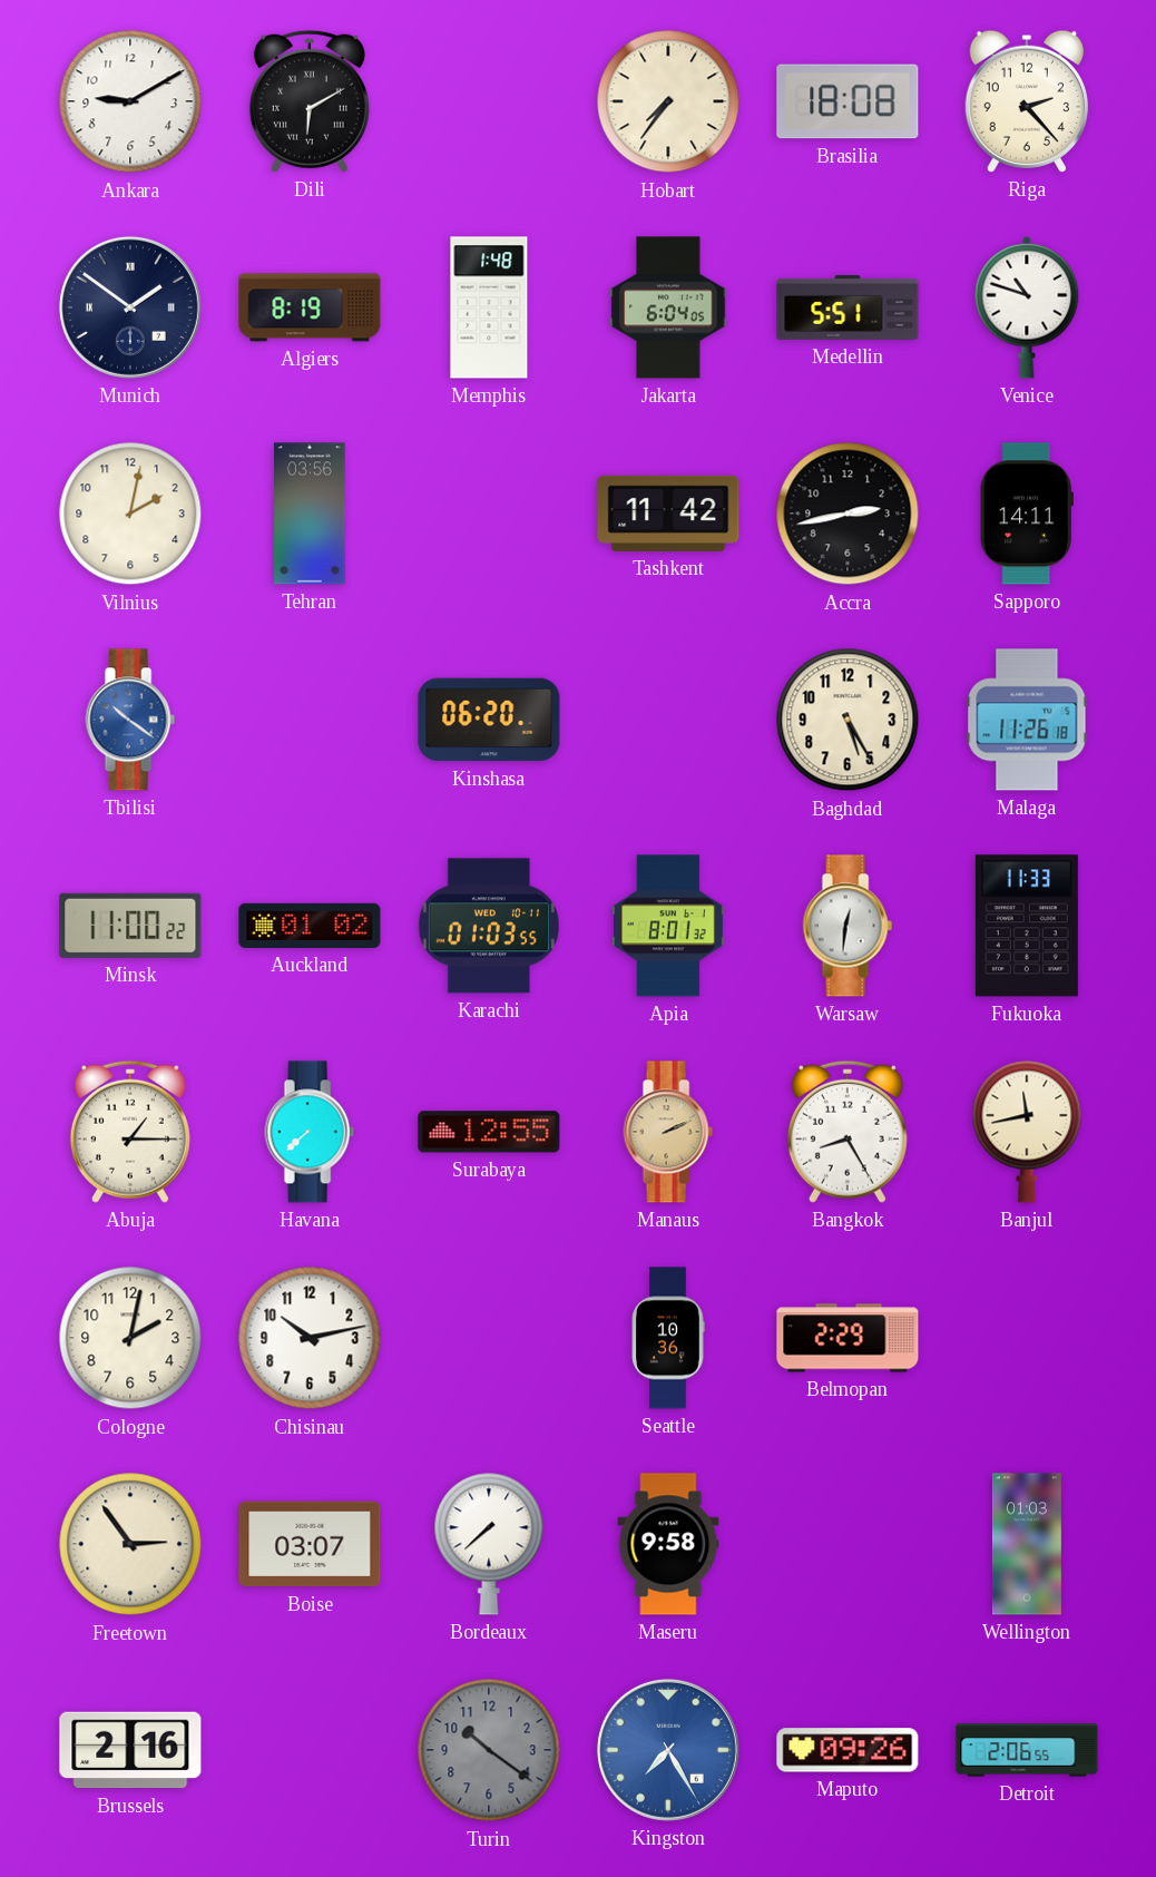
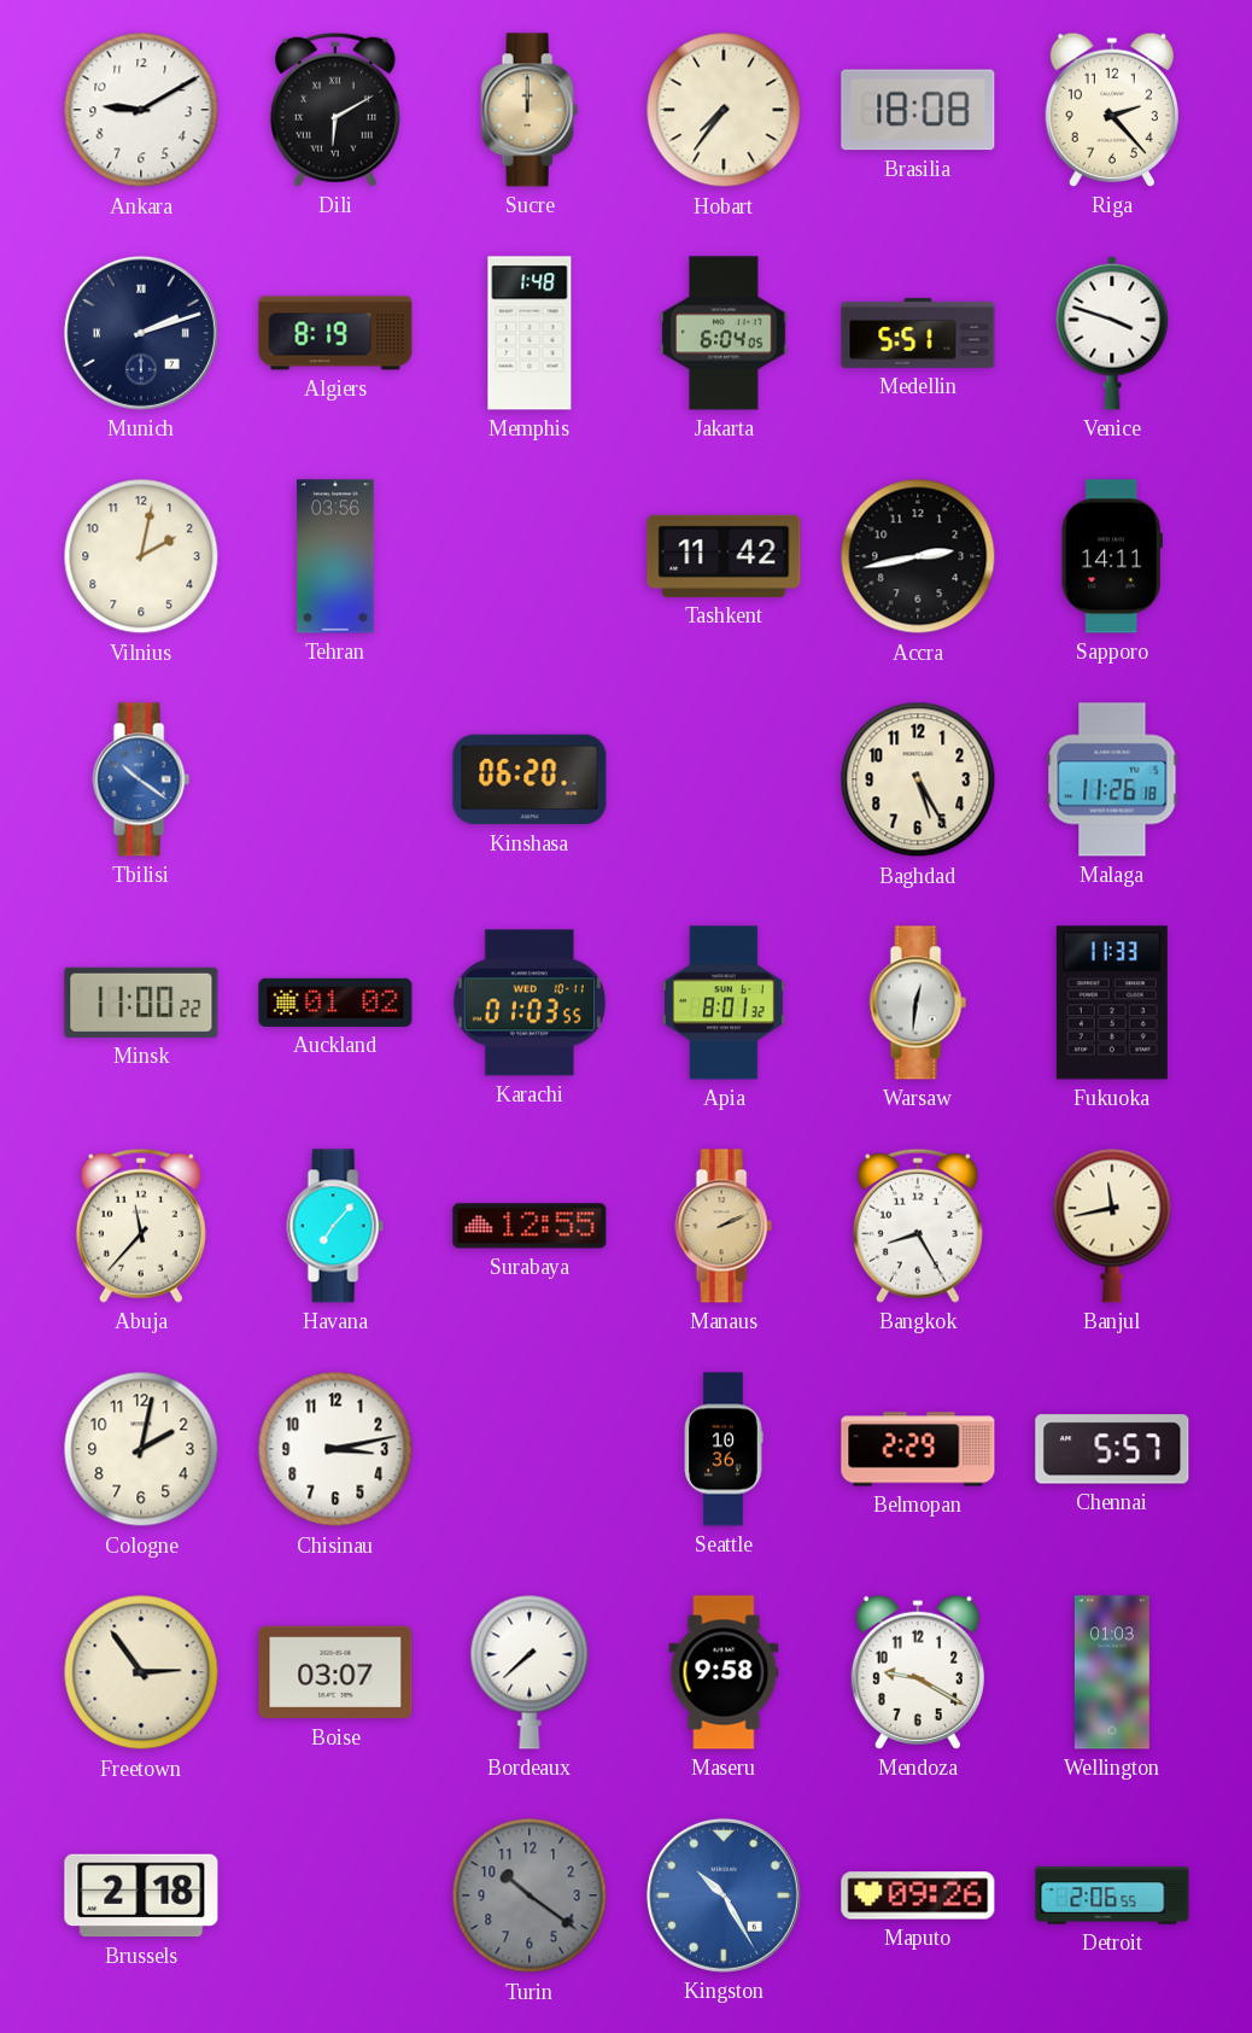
Sucre: none -> 12:00 (530, 110)
Munich: 1:51 -> 2:12 (141, 333)
Venice: 10:48 -> 3:48 (1112, 333)
Abuja: 1:15 -> 11:37 (141, 1226)
Havana: 7:38 -> 7:07 (335, 1226)
Chisinau: 10:13 -> 3:13 (335, 1449)
Chennai: none -> 5:57 (1112, 1449)
Mendoza: none -> 9:20 (918, 1672)
Brussels: 2:16 -> 2:18 (141, 1895)
Kingston: 7:25 -> 10:25 (724, 1895)
